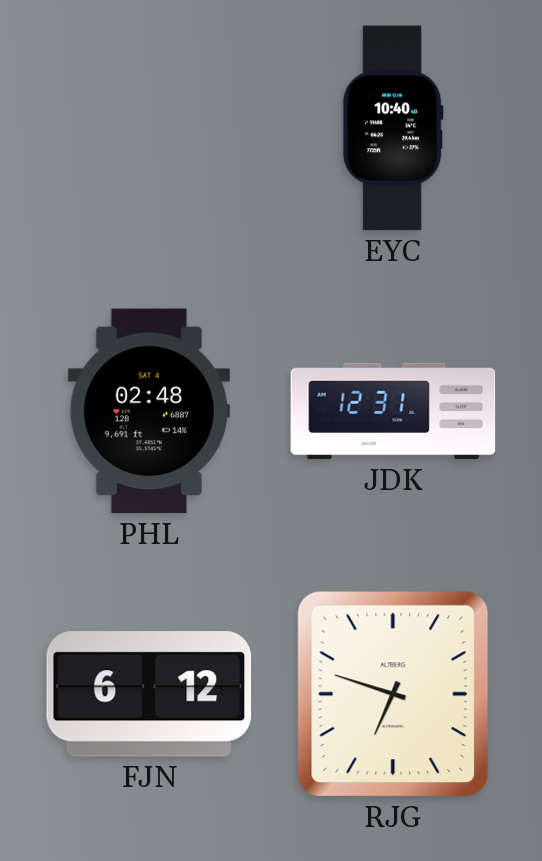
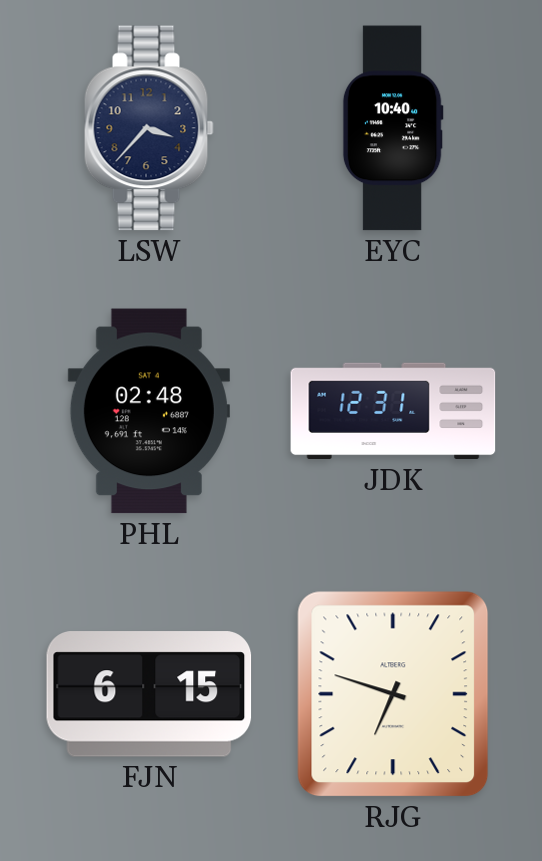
LSW: none -> 3:37 (149, 128)
FJN: 6:12 -> 6:15 (149, 694)
